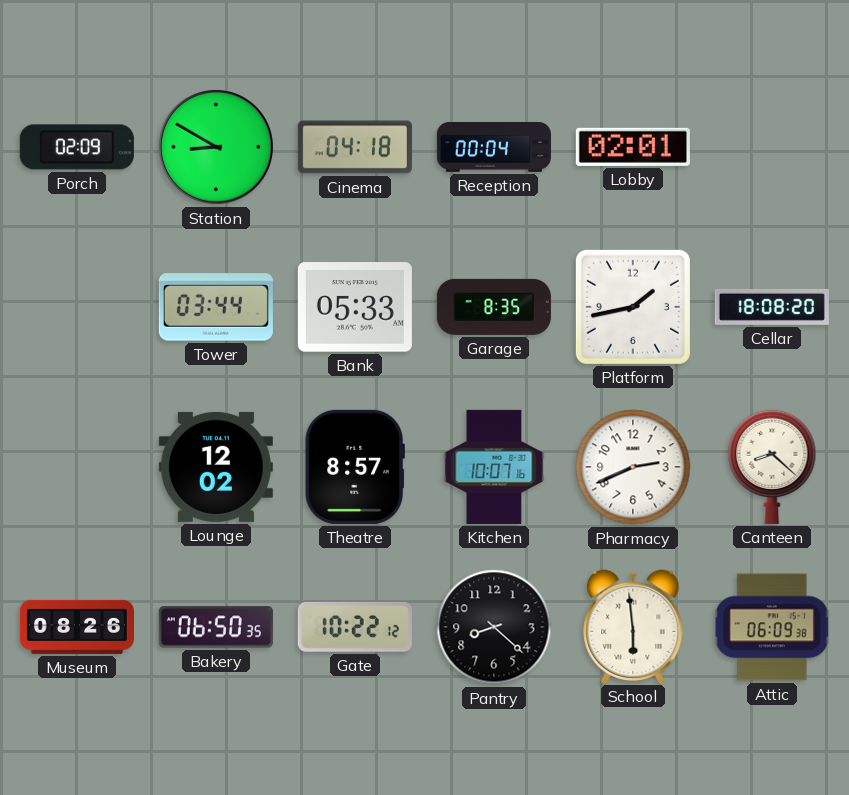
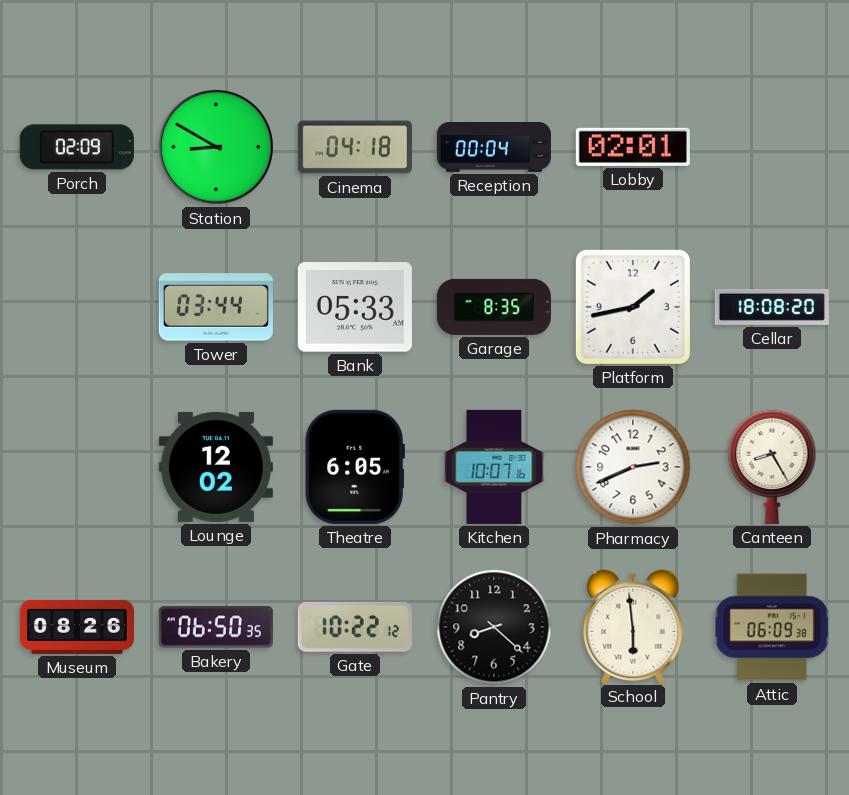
Theatre: 8:57 -> 6:05 (355, 467)
Canteen: 8:22 -> 8:25 (772, 467)
